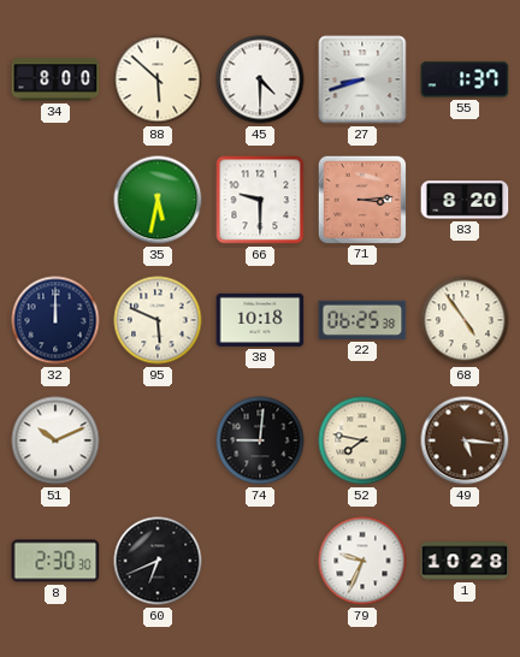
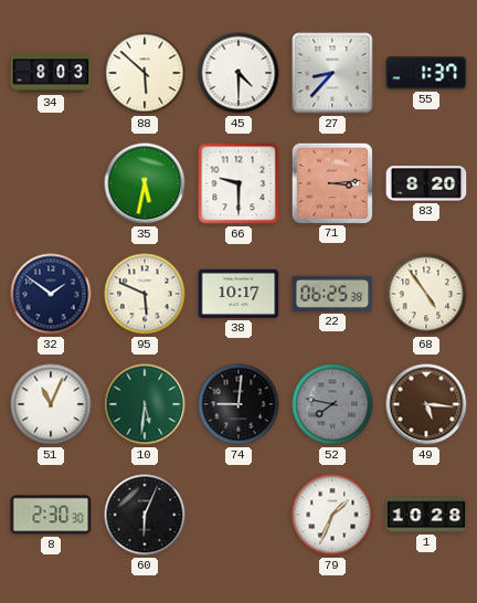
34: 8:00 -> 8:03 (51, 73)
27: 8:42 -> 8:37 (332, 73)
32: 12:00 -> 1:51 (51, 294)
38: 10:18 -> 10:17 (239, 294)
51: 10:11 -> 11:04 (51, 404)
10: none -> 5:31 (145, 404)
52 dial: cream -> grey (332, 404)
60: 6:41 -> 6:04 (145, 515)
79: 9:34 -> 1:34 (332, 515)
